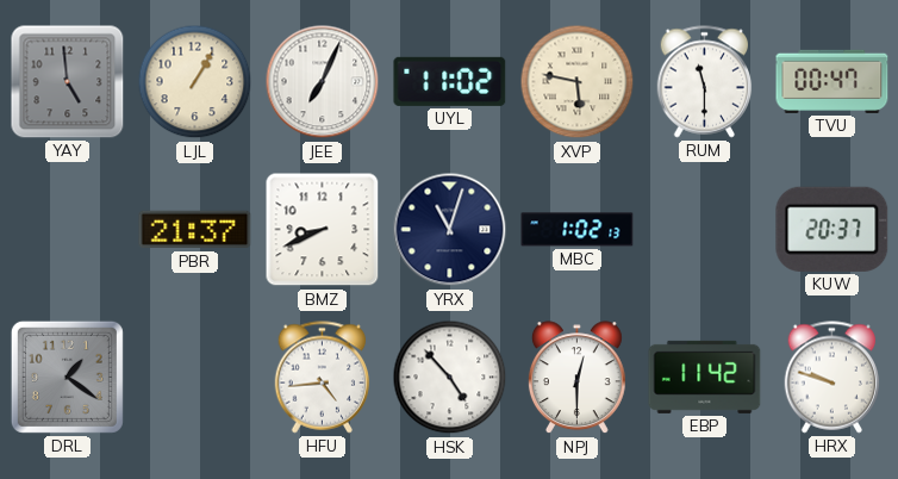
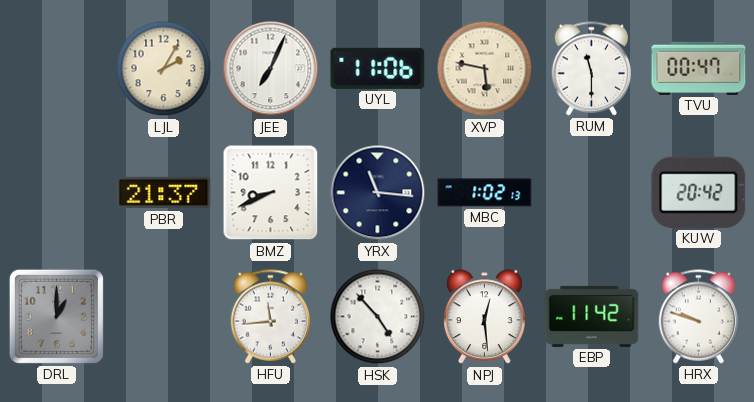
YAY: 4:59 -> none (68, 82)
LJL: 1:05 -> 2:05 (164, 69)
UYL: 11:02 -> 11:06 (378, 68)
YRX: 11:03 -> 11:16 (378, 193)
KUW: 20:37 -> 20:42 (699, 192)
DRL: 1:21 -> 1:00 (56, 316)
HFU: 4:44 -> 11:44 (271, 317)
NPJ: 12:30 -> 12:29 (484, 317)
